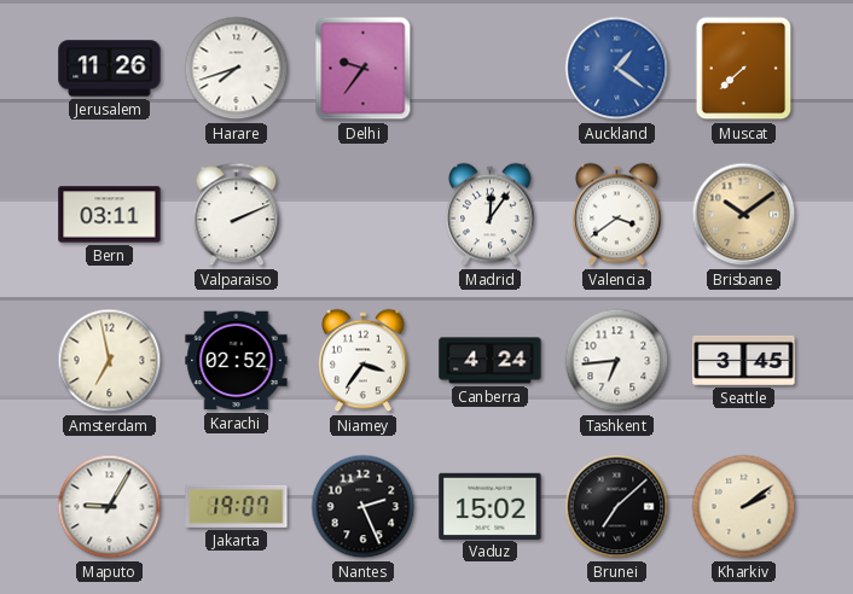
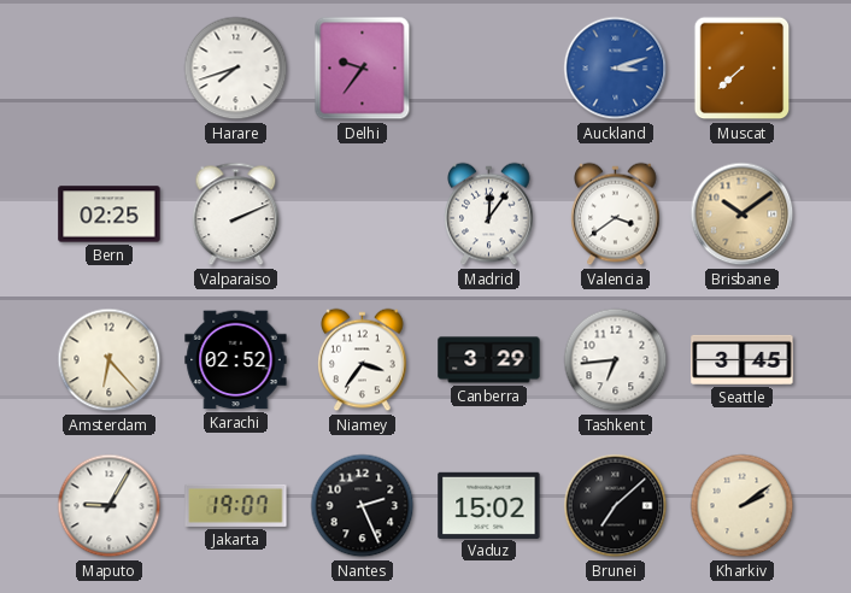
Jerusalem: 11:26 -> none (110, 69)
Auckland: 1:21 -> 3:12 (616, 69)
Bern: 03:11 -> 02:25 (110, 215)
Amsterdam: 6:58 -> 6:23 (110, 360)
Canberra: 4:24 -> 3:29 (489, 360)
